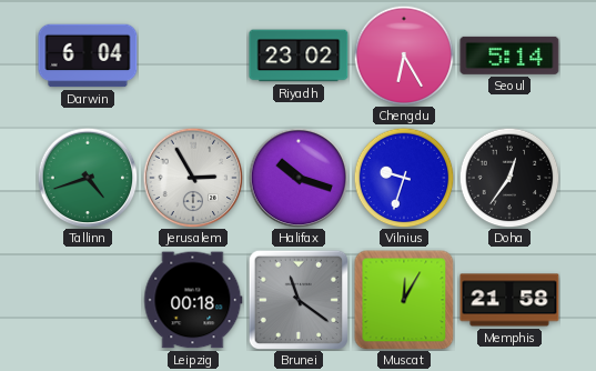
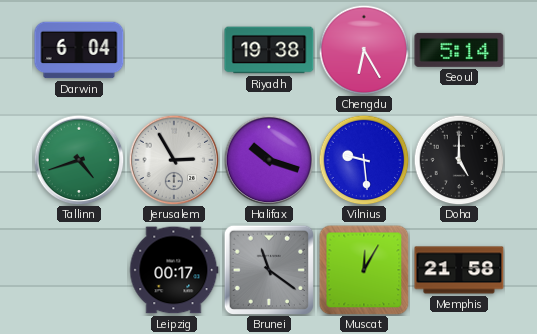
Riyadh: 23:02 -> 19:38 (269, 50)
Vilnius: 9:33 -> 9:29 (364, 160)
Doha: 12:36 -> 5:00 (459, 160)
Leipzig: 00:18 -> 00:17 (174, 270)
